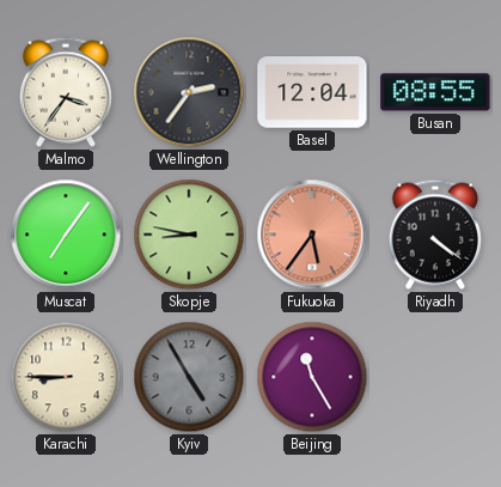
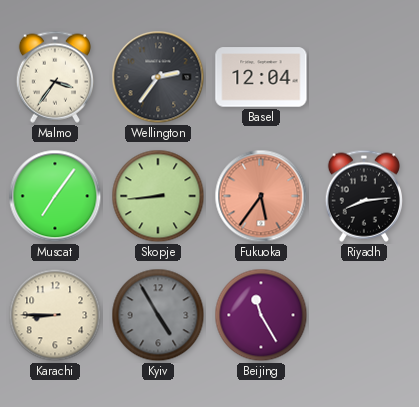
Busan: 08:55 -> none (435, 92)
Skopje: 8:47 -> 8:44 (158, 196)
Riyadh: 4:21 -> 8:14 (364, 196)
